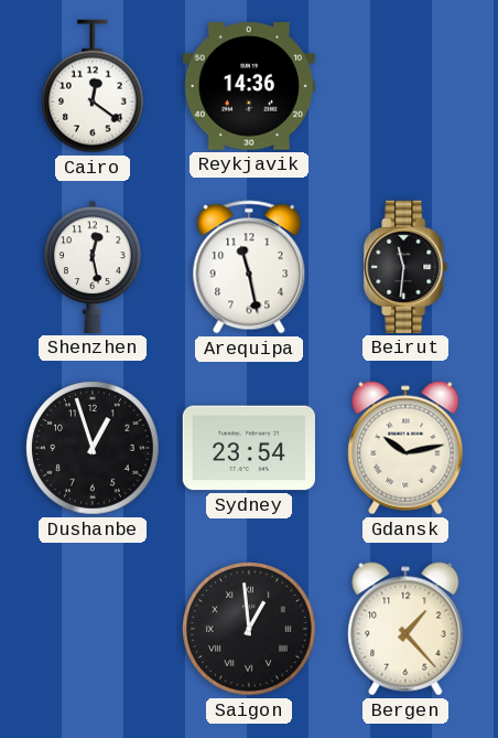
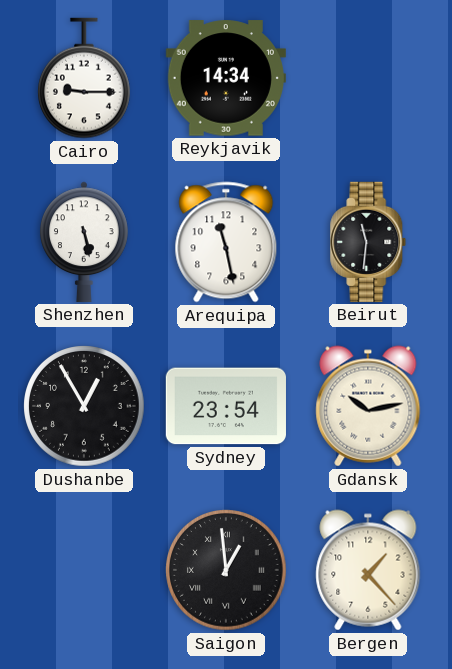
Cairo: 12:21 -> 9:15 (85, 78)
Reykjavik: 14:36 -> 14:34 (226, 78)
Shenzhen: 12:28 -> 5:28 (84, 242)
Dushanbe: 12:57 -> 12:55 (84, 406)
